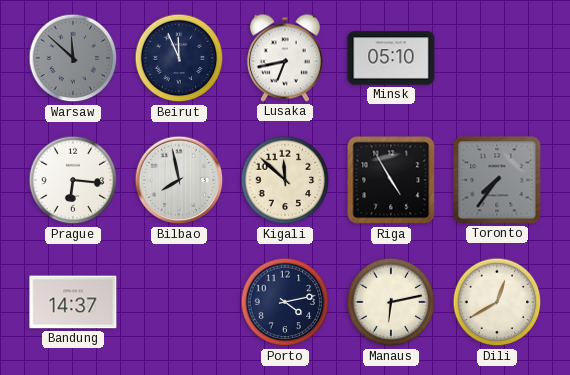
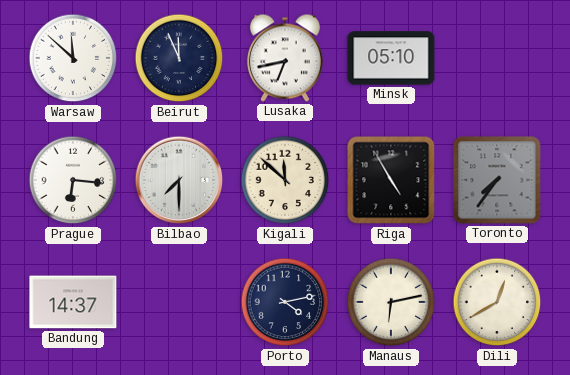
Warsaw dial: grey -> white (73, 58)
Bilbao: 7:58 -> 7:30 (179, 180)
